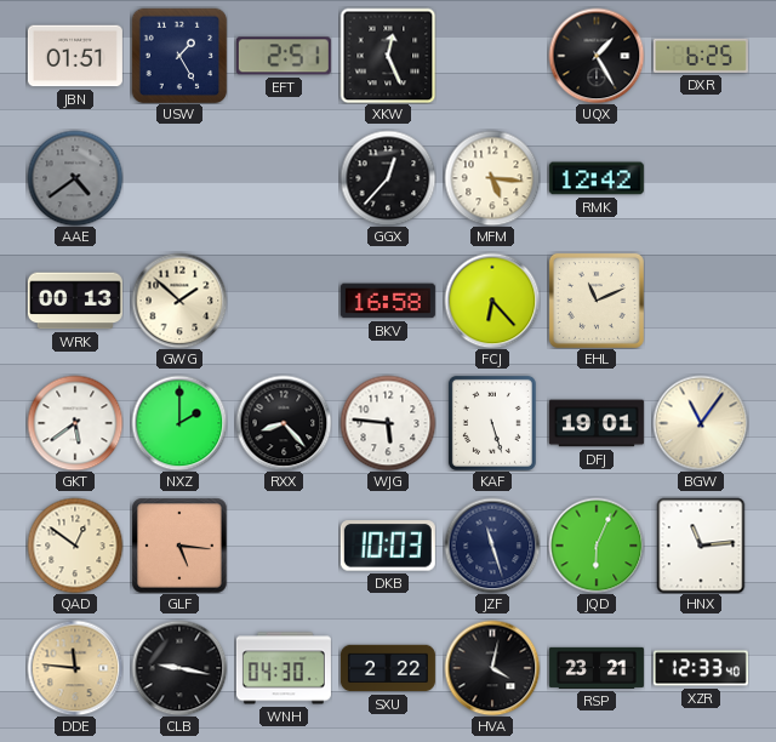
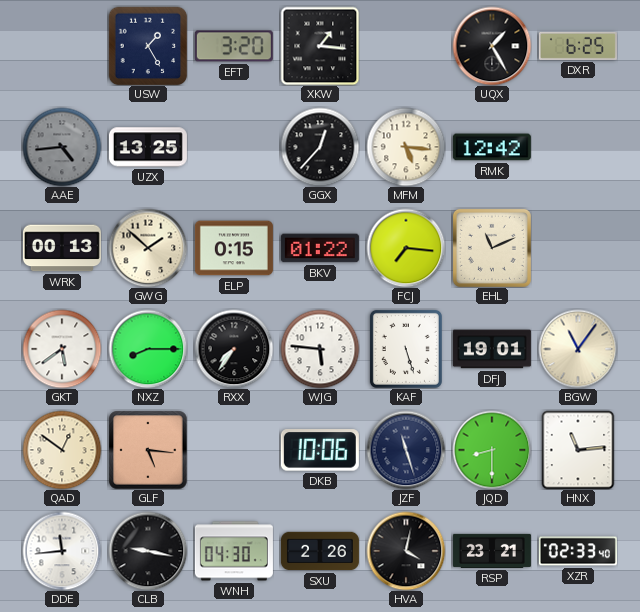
JBN: 01:51 -> none (75, 56)
EFT: 2:51 -> 3:20 (234, 46)
XKW: 12:26 -> 1:16 (320, 46)
AAE: 4:39 -> 4:44 (62, 147)
UZX: none -> 13:25 (148, 147)
ELP: none -> 0:15 (234, 248)
BKV: 16:58 -> 01:22 (320, 248)
FCJ: 6:23 -> 7:16 (406, 248)
NXZ: 2:00 -> 8:15 (148, 349)
RXX: 8:23 -> 7:36 (234, 349)
DKB: 10:03 -> 10:06 (320, 450)
JQD: 6:04 -> 8:30 (492, 450)
DDE: 11:46 -> 11:44 (62, 551)
DDE dial: champagne -> white (62, 551)
SXU: 2:22 -> 2:26 (320, 551)
XZR: 12:33 -> 02:33 (578, 551)
